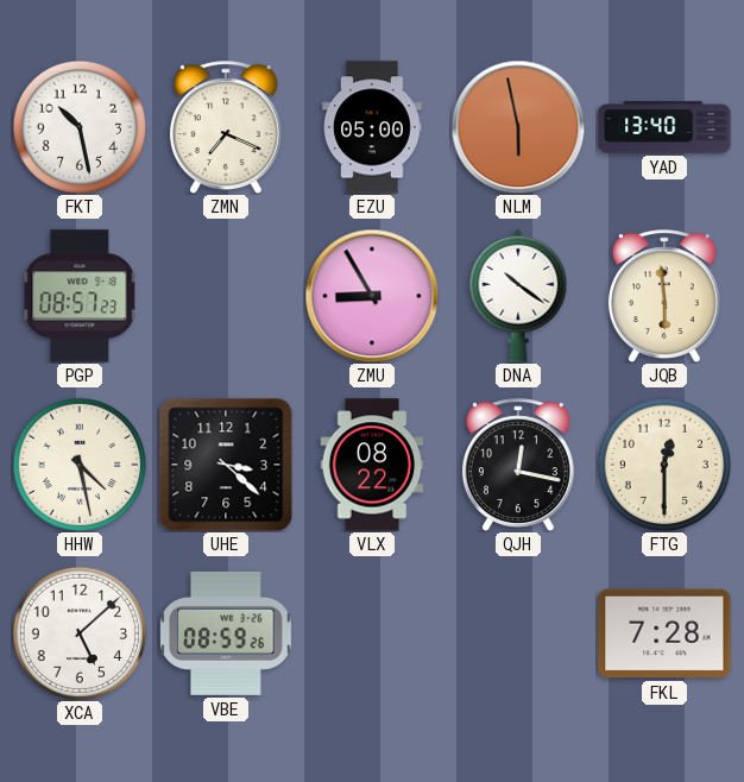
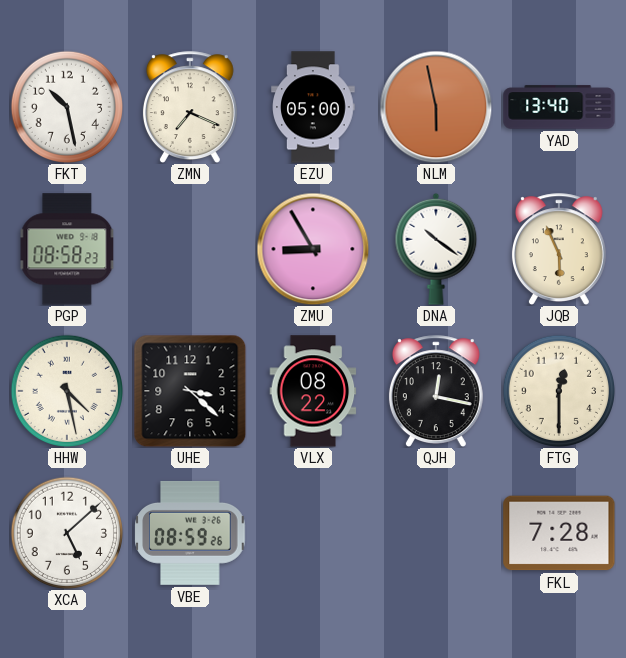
PGP: 08:57 -> 08:58 (67, 249)
JQB: 5:59 -> 5:56 (559, 249)
